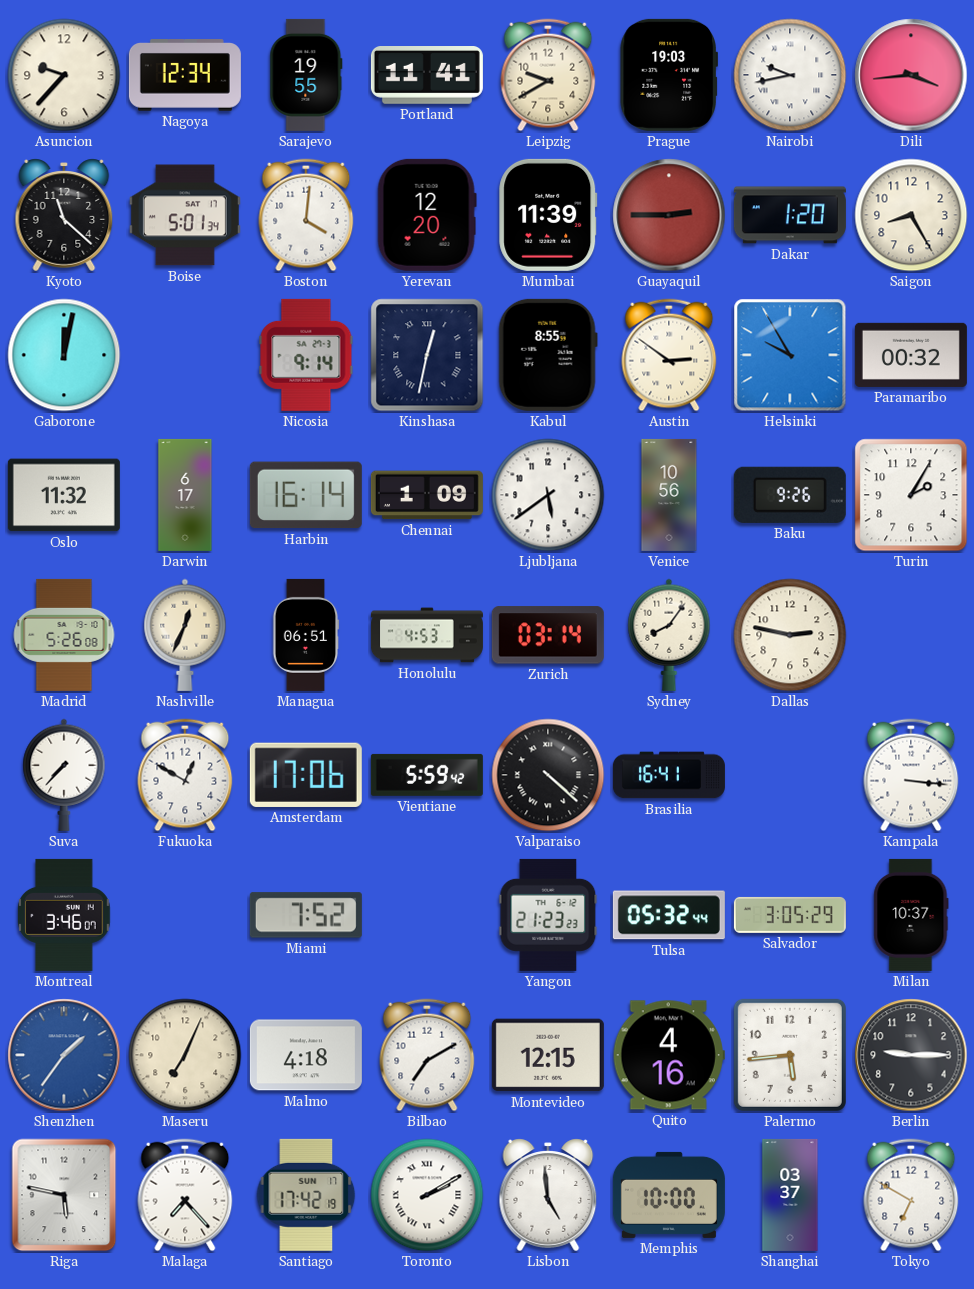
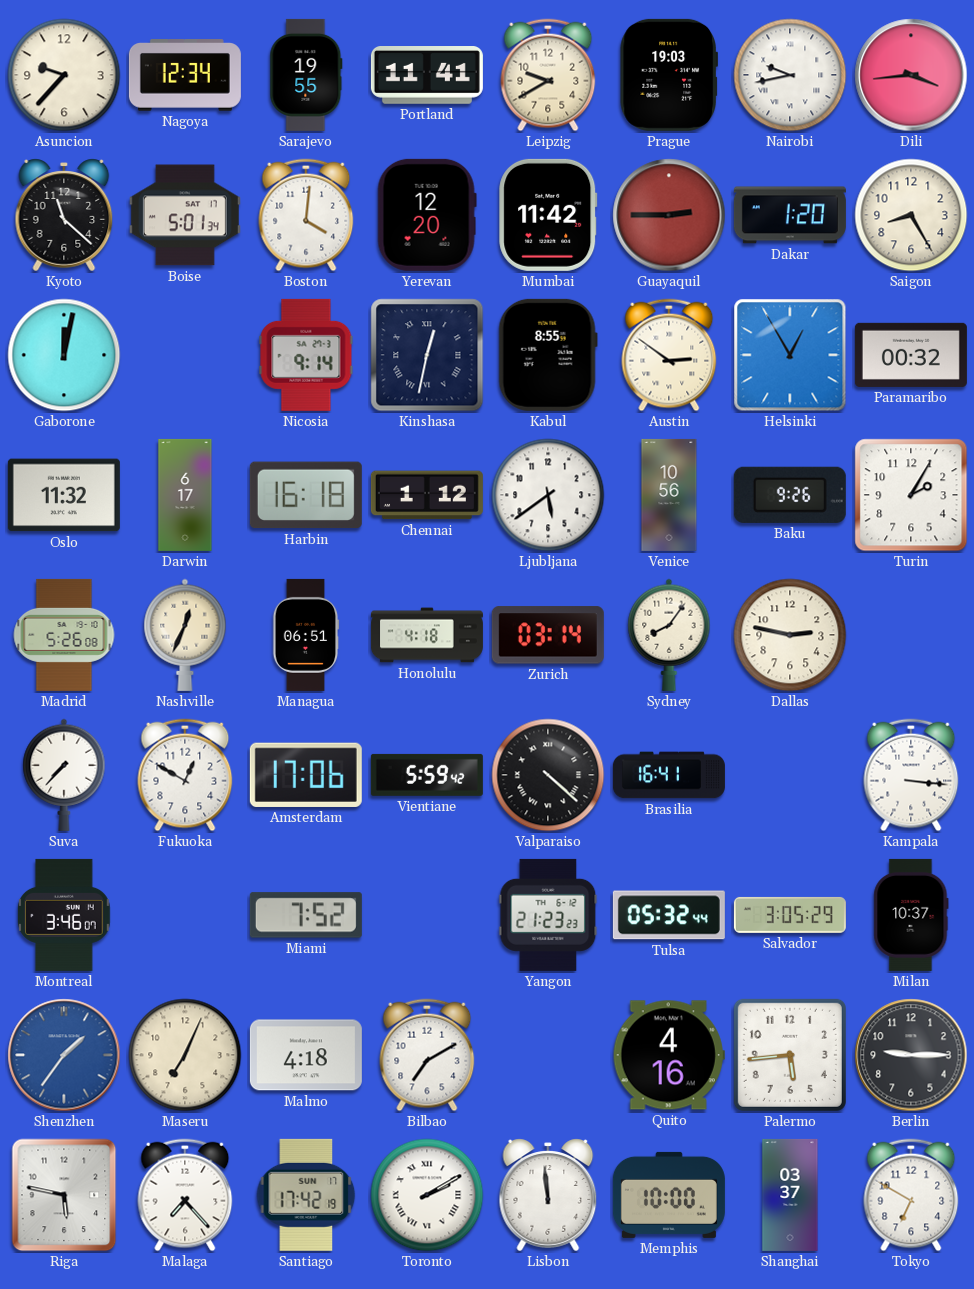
Mumbai: 11:39 -> 11:42 (548, 215)
Helsinki: 9:55 -> 12:55 (790, 355)
Harbin: 16:14 -> 16:18 (306, 495)
Chennai: 1:09 -> 1:12 (427, 495)
Honolulu: 4:53 -> 4:18 (427, 635)
Montevideo: 12:15 -> none (548, 1055)
Lisbon: 4:59 -> 11:59 (548, 1195)
